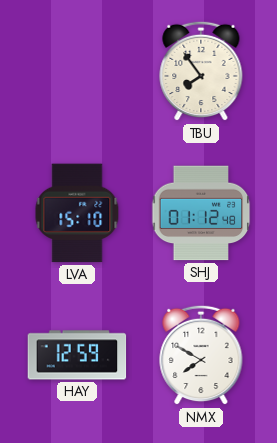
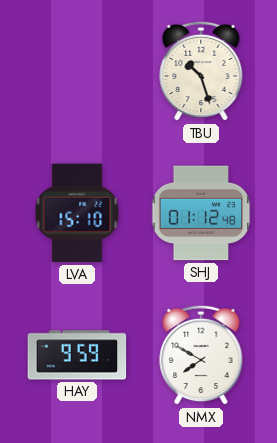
TBU: 7:54 -> 10:27 (201, 71)
HAY: 12:59 -> 9:59 (77, 355)
